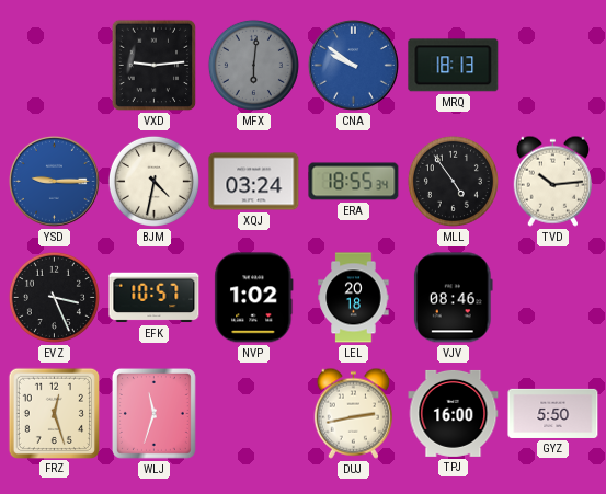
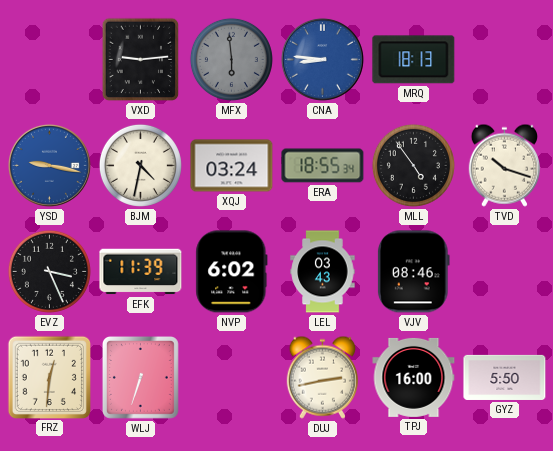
MFX: 6:01 -> 5:59 (231, 59)
CNA: 9:51 -> 8:46 (322, 59)
YSD: 9:15 -> 9:17 (49, 165)
TVD: 10:14 -> 10:18 (504, 165)
EFK: 10:57 -> 11:39 (141, 272)
NVP: 1:02 -> 6:02 (232, 272)
LEL: 20:18 -> 03:43 (323, 272)
FRZ: 12:27 -> 12:31 (49, 377)
WLJ: 11:33 -> 6:33 (140, 377)
